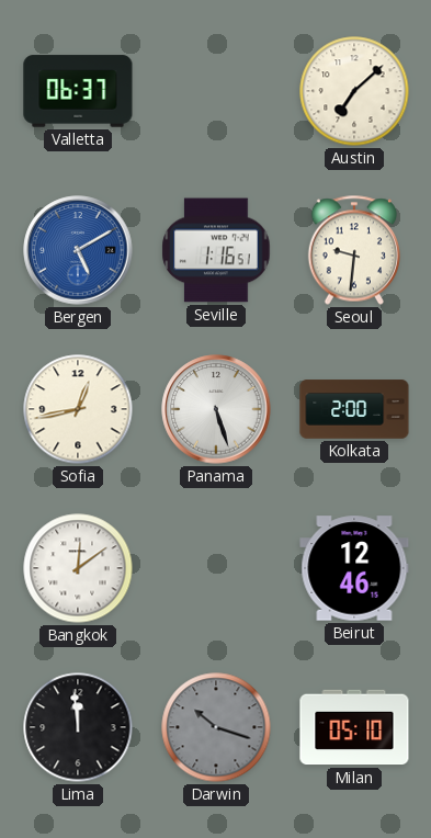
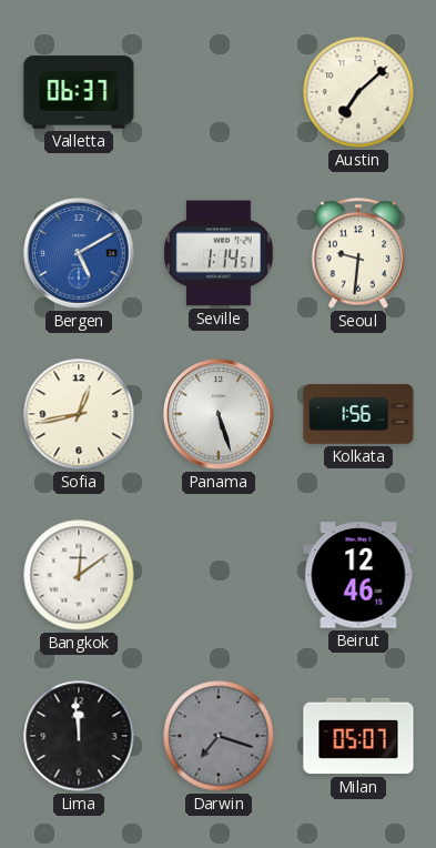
Seville: 1:16 -> 1:14 (219, 253)
Kolkata: 2:00 -> 1:56 (358, 414)
Darwin: 10:18 -> 7:18 (219, 736)
Milan: 05:10 -> 05:07 (358, 736)
